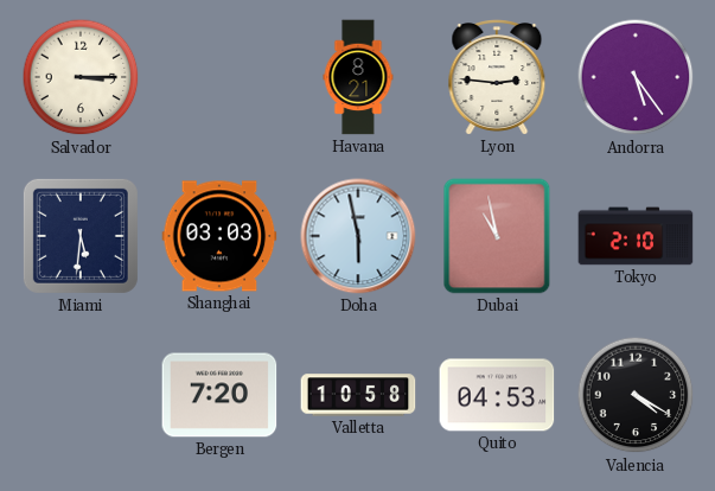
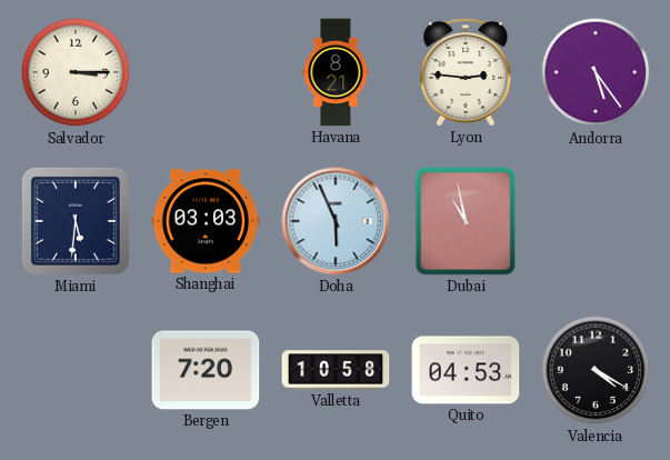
Doha: 5:58 -> 5:56 (336, 221)
Tokyo: 2:10 -> none (636, 236)
